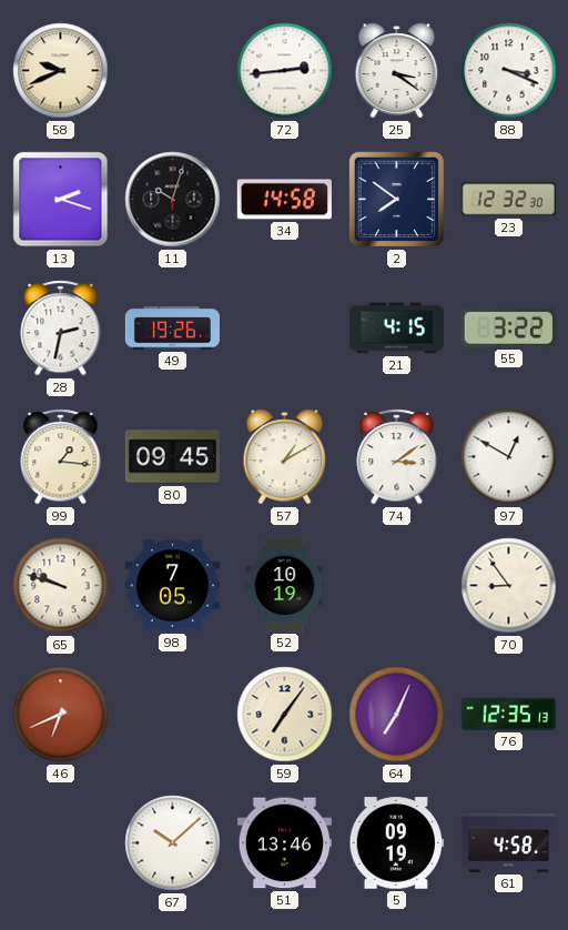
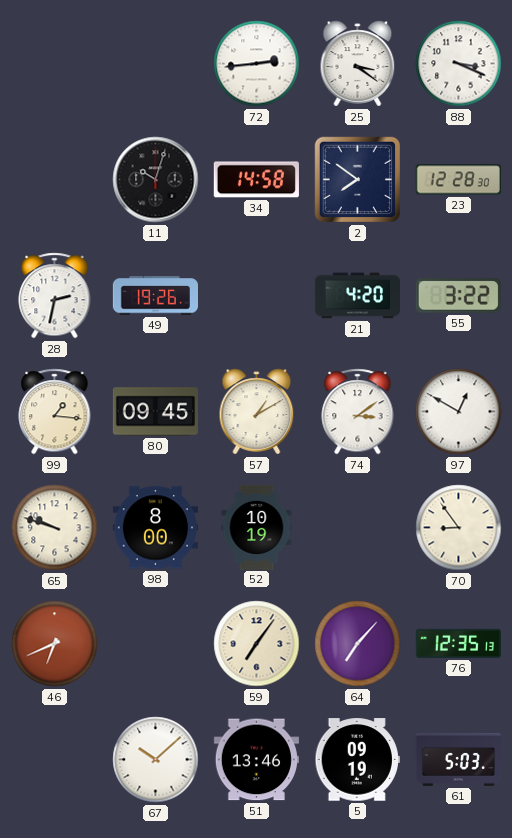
58: 9:41 -> none (61, 71)
13: 2:18 -> none (61, 200)
23: 12:32 -> 12:28 (458, 180)
21: 4:15 -> 4:20 (357, 296)
98: 7:05 -> 8:00 (155, 528)
64: 7:04 -> 7:07 (358, 644)
61: 4:58 -> 5:03 (458, 759)
